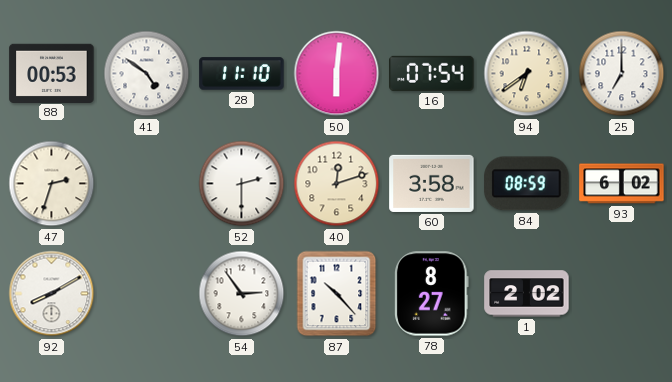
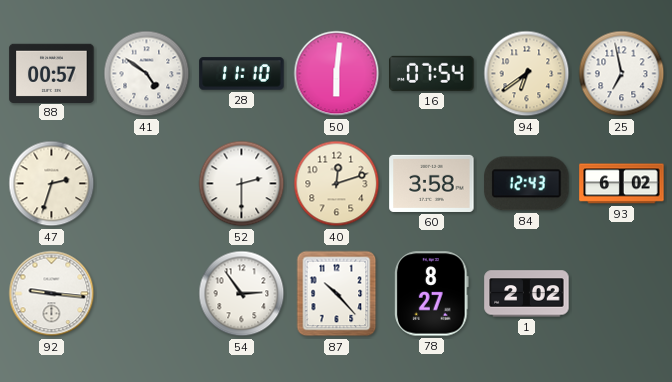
88: 00:53 -> 00:57 (52, 73)
25: 7:00 -> 6:58 (622, 74)
84: 08:59 -> 12:43 (527, 184)
92: 8:10 -> 9:16 (52, 294)
